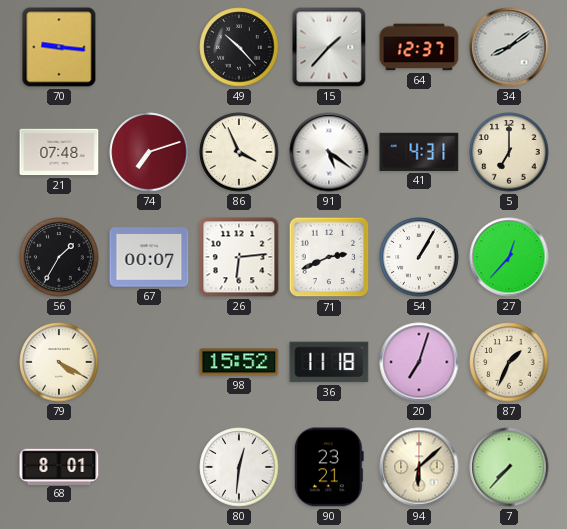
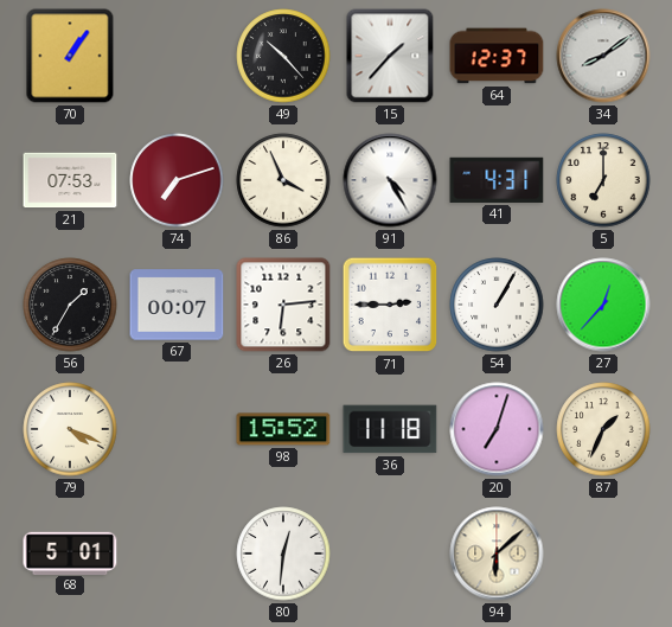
70: 9:16 -> 1:06 (70, 56)
21: 07:48 -> 07:53 (70, 180)
91: 5:21 -> 4:25 (390, 180)
71: 2:41 -> 2:45 (390, 305)
79: 4:20 -> 4:19 (70, 429)
68: 8:01 -> 5:01 (70, 552)
90: 23:21 -> none (329, 467)
7: 7:37 -> none (509, 467)
